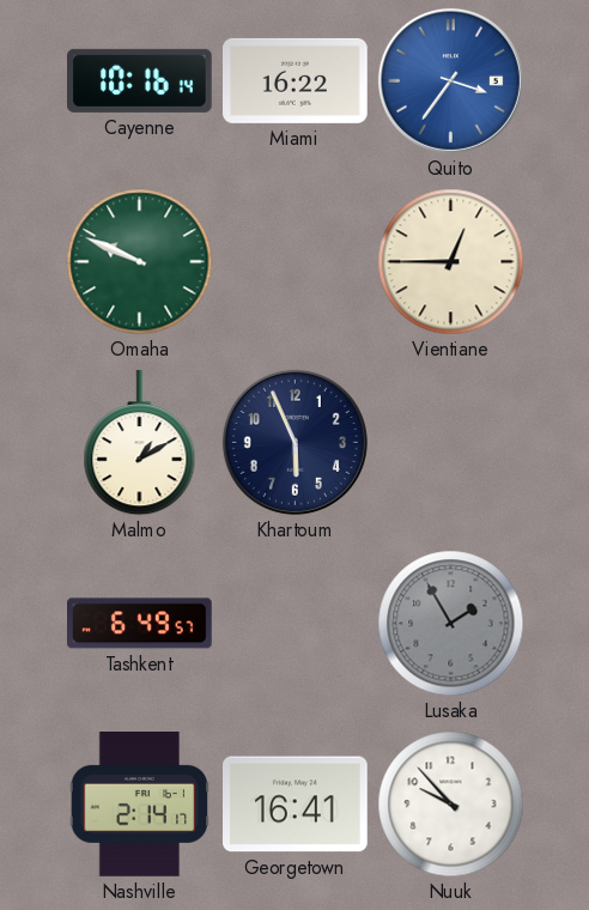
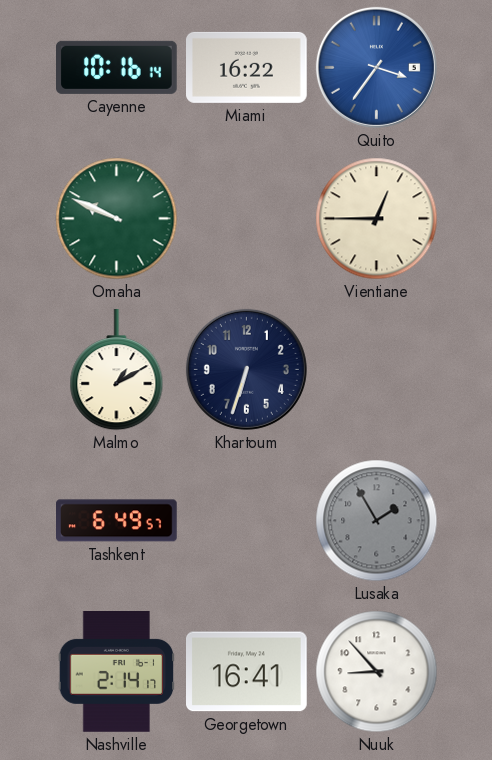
Khartoum: 5:56 -> 6:33 (246, 369)
Nuuk: 9:53 -> 8:53 (377, 672)
